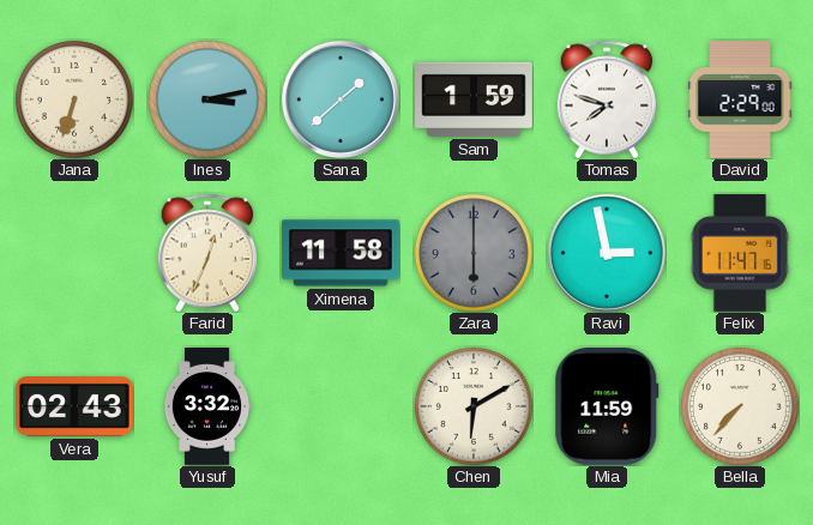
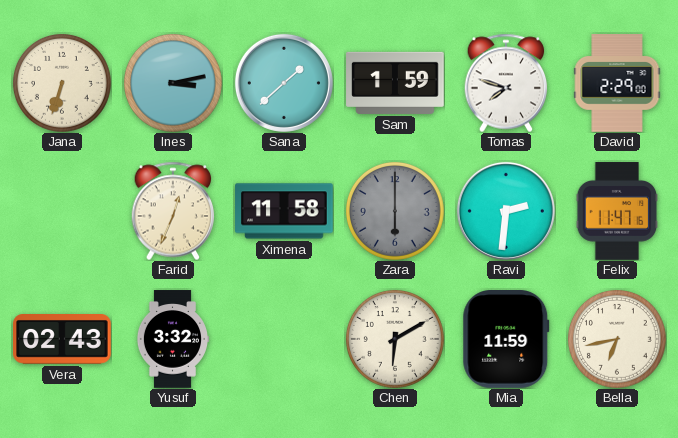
Ravi: 2:58 -> 2:31 (506, 211)
Bella: 7:37 -> 6:43 (617, 339)
